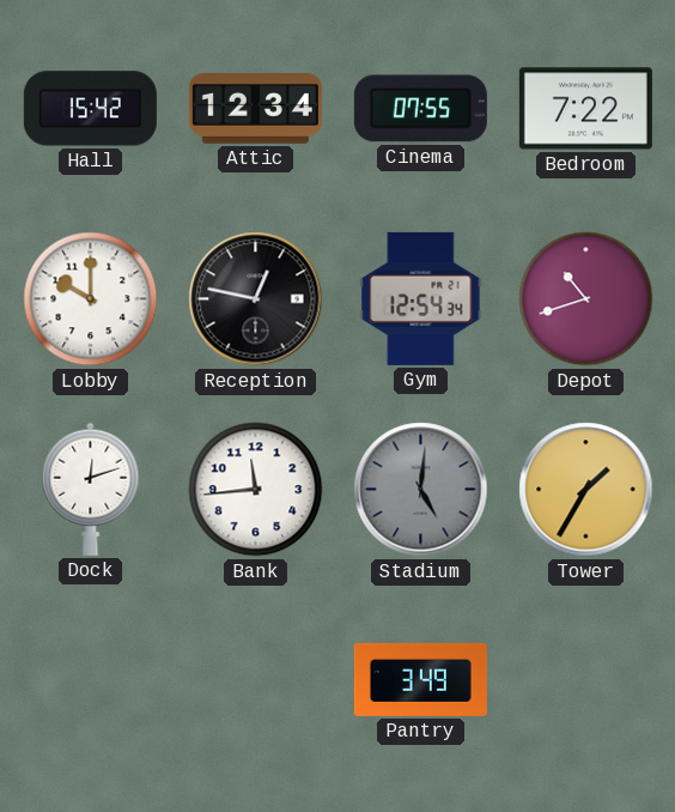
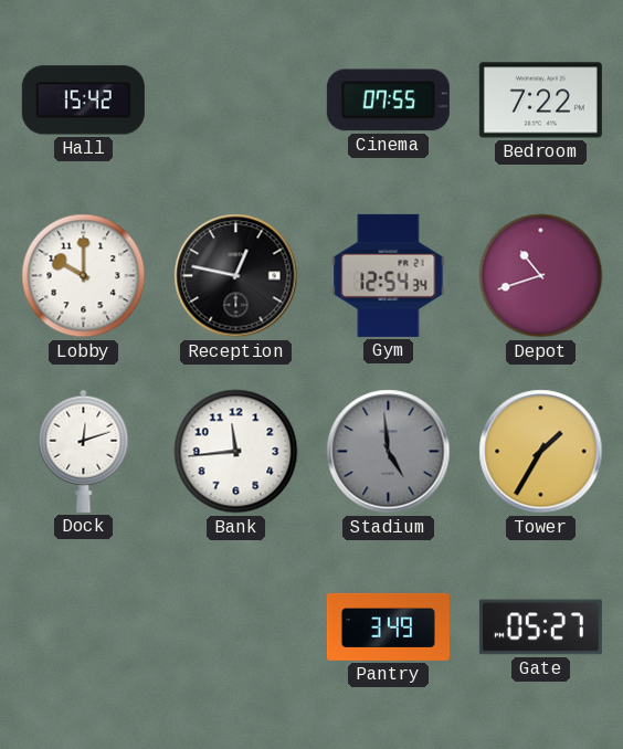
Attic: 12:34 -> none (255, 109)
Stadium: 5:01 -> 4:59 (389, 452)
Gate: none -> 05:27 (540, 627)
